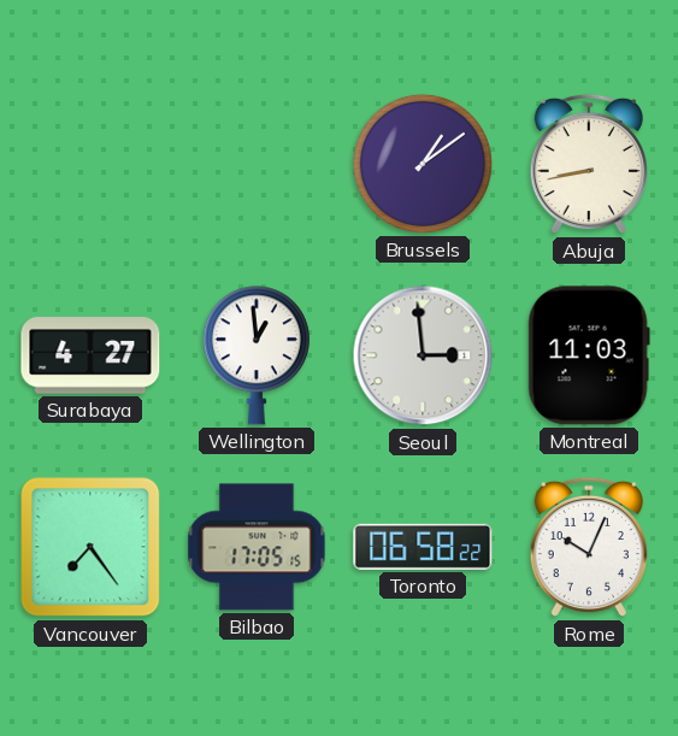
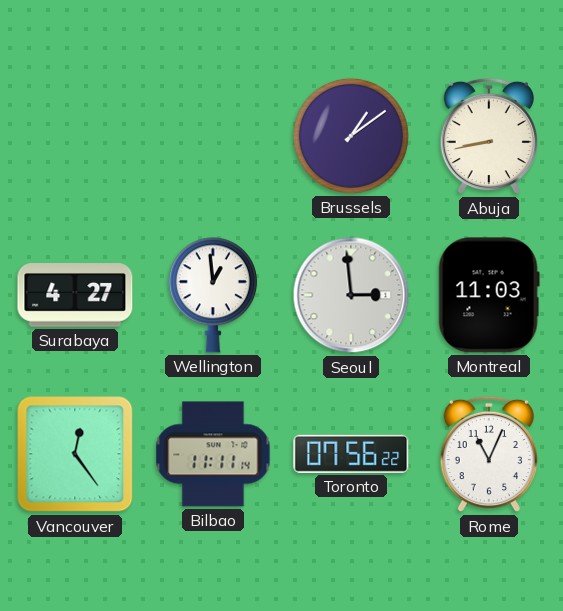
Vancouver: 7:24 -> 12:24 (75, 454)
Bilbao: 17:05 -> 11:11 (213, 454)
Toronto: 06:58 -> 07:56 (351, 454)
Rome: 10:04 -> 11:04 (489, 454)
